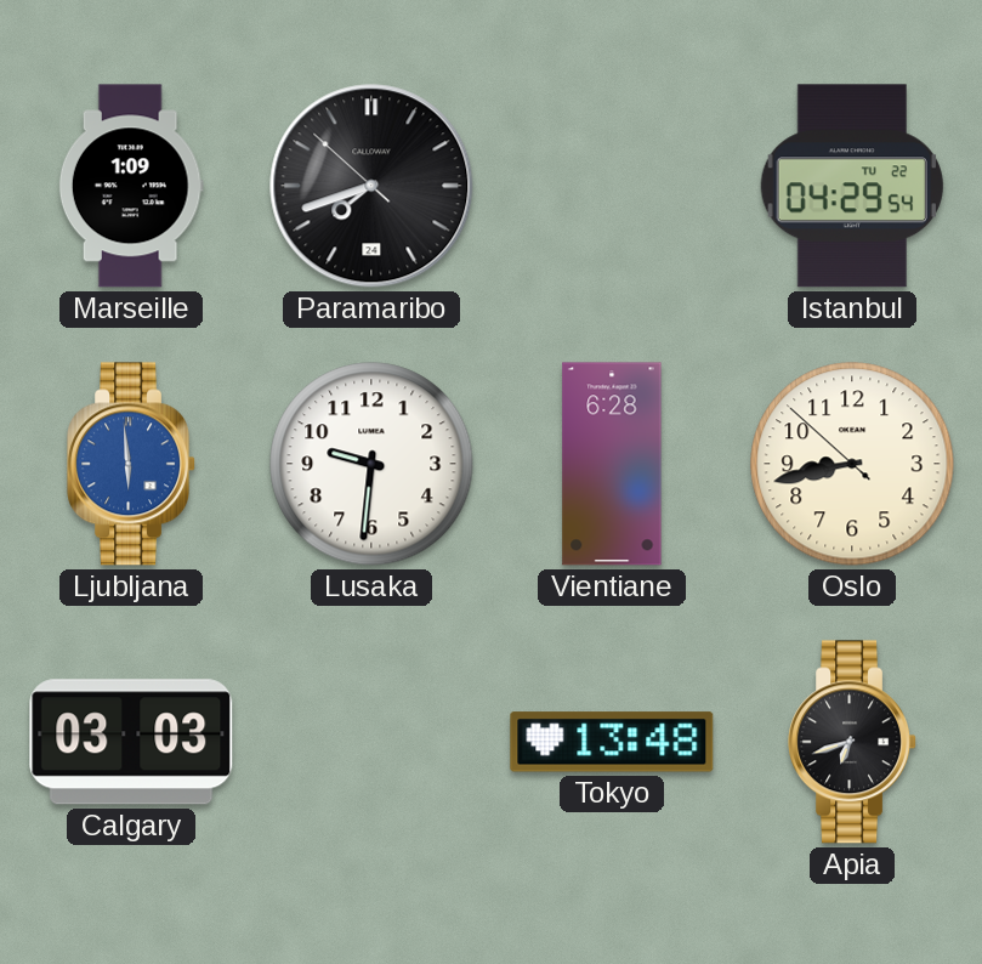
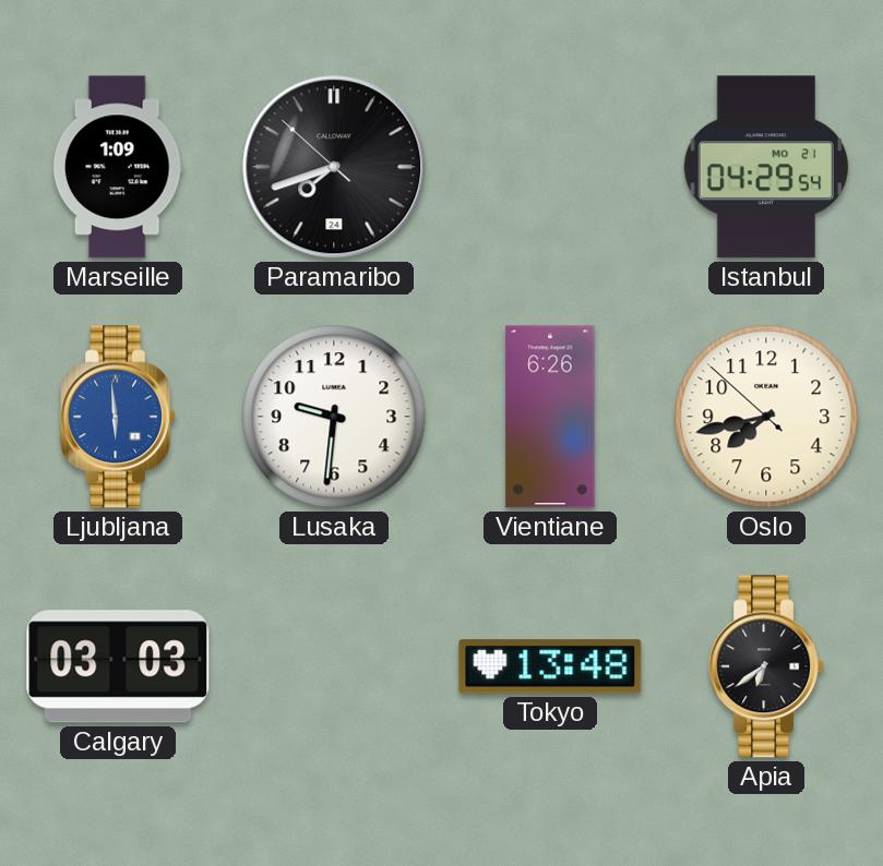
Istanbul date: TU 22 -> MO 21 (766, 167)
Vientiane: 6:28 -> 6:26 (550, 417)
Oslo: 8:42 -> 7:42 (766, 417)
Apia: 6:42 -> 6:39 (767, 666)
